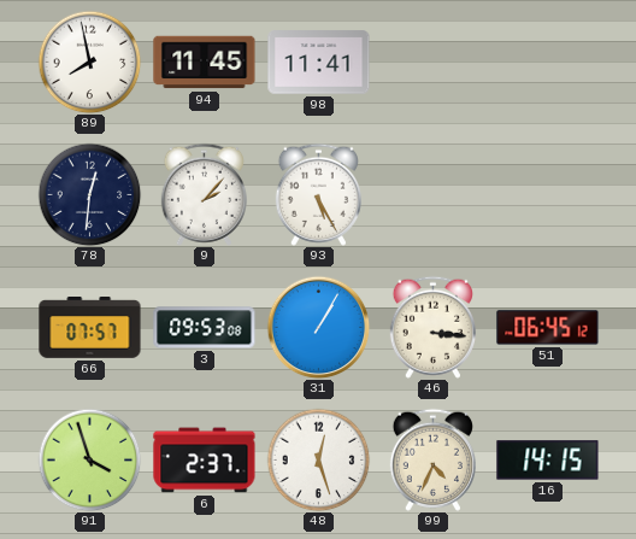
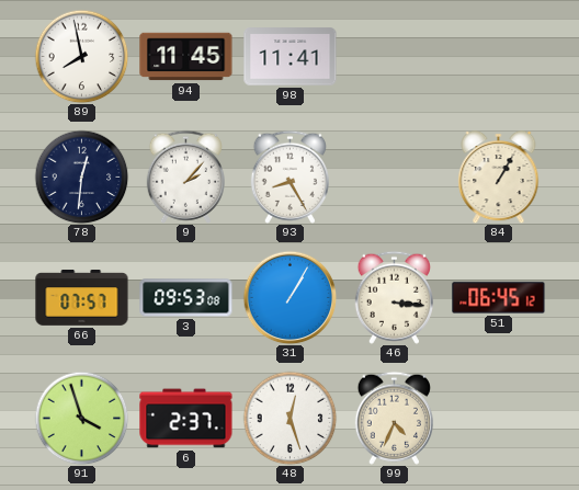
93: 5:25 -> 8:25 (289, 176)
84: none -> 1:05 (499, 176)
16: 14:15 -> none (548, 461)
